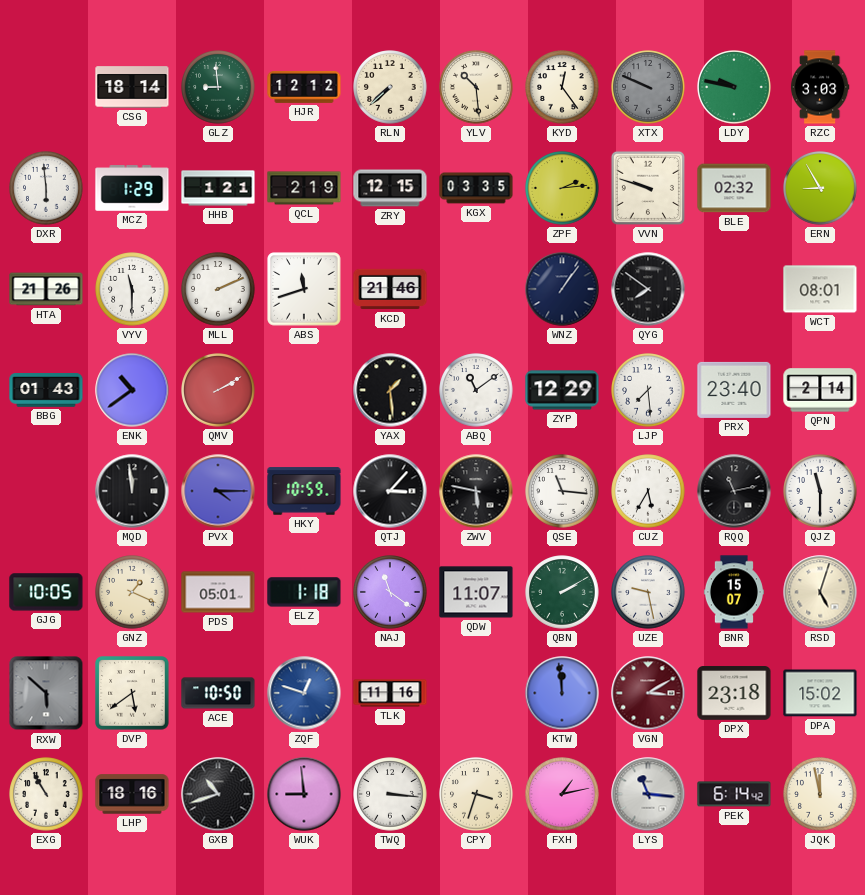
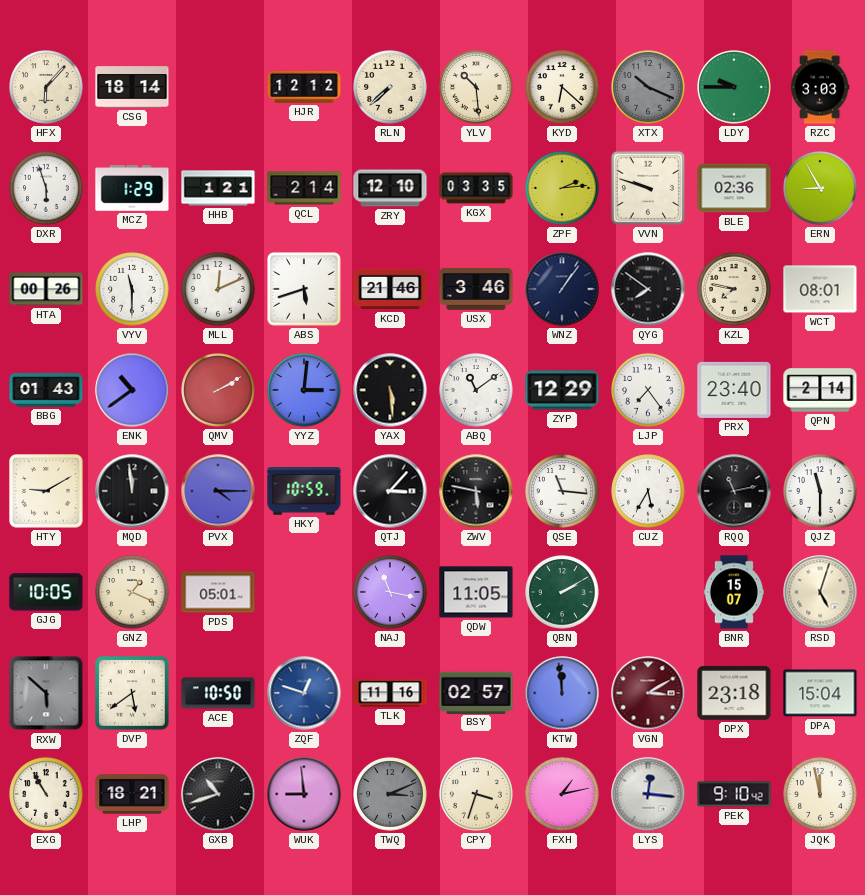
HFX: none -> 6:07 (46, 87)
GLZ: 8:59 -> none (218, 87)
KYD: 12:24 -> 6:22 (562, 87)
XTX: 9:49 -> 10:19 (648, 87)
LDY: 9:47 -> 9:45 (734, 87)
DXR: 5:59 -> 5:57 (46, 188)
QCL: 2:19 -> 2:14 (304, 188)
ZRY: 12:15 -> 12:10 (390, 188)
BLE: 02:32 -> 02:36 (734, 188)
HTA: 21:26 -> 00:26 (46, 289)
MLL: 2:11 -> 12:11 (218, 289)
ABS: 11:42 -> 5:42 (304, 289)
USX: none -> 3:46 (476, 289)
KZL: none -> 7:47 (734, 289)
YYZ: none -> 3:01 (304, 390)
YAX: 1:29 -> 5:29 (390, 390)
LJP: 7:29 -> 7:24 (648, 390)
HTY: none -> 9:10 (46, 491)
ELZ: 1:18 -> none (304, 592)
NAJ: 11:21 -> 11:17 (390, 592)
QDW: 11:07 -> 11:05 (476, 592)
UZE: 9:28 -> none (648, 592)
BSY: none -> 02:57 (476, 692)
DPA: 15:02 -> 15:04 (820, 693)
LHP: 18:16 -> 18:21 (132, 794)
TWQ: 3:16 -> 3:11 (390, 794)
TWQ dial: white -> grey (390, 794)
LYS: 11:16 -> 12:16 (648, 794)
PEK: 6:14 -> 9:10 (734, 794)
